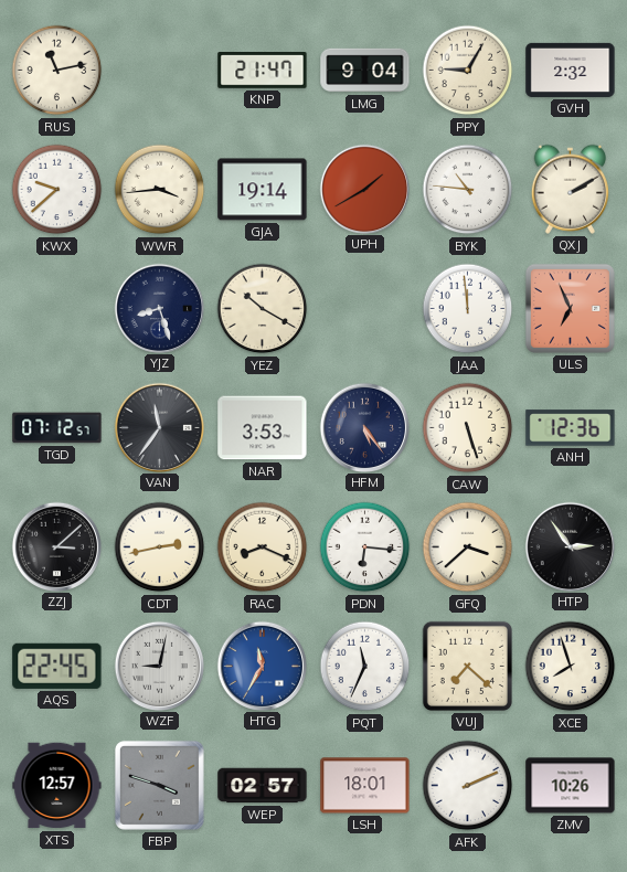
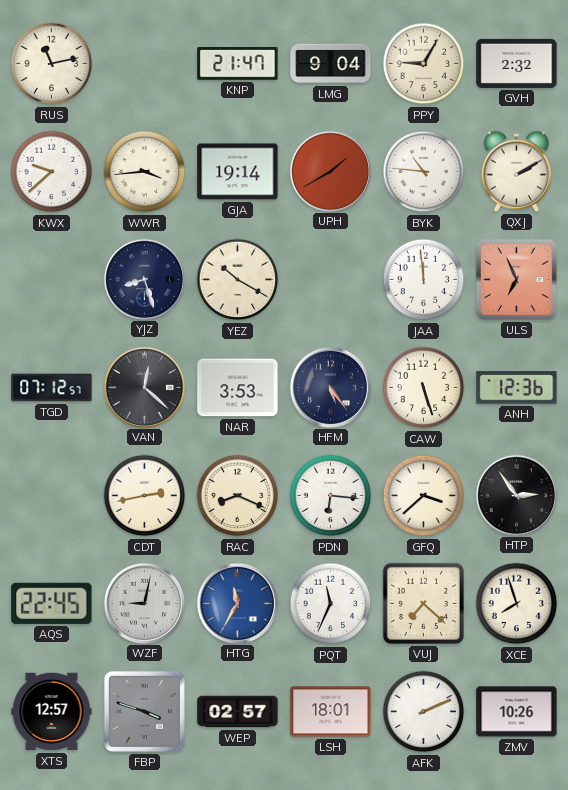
VAN: 11:36 -> 12:22 (144, 387)
ZZJ: 3:08 -> none (56, 546)
